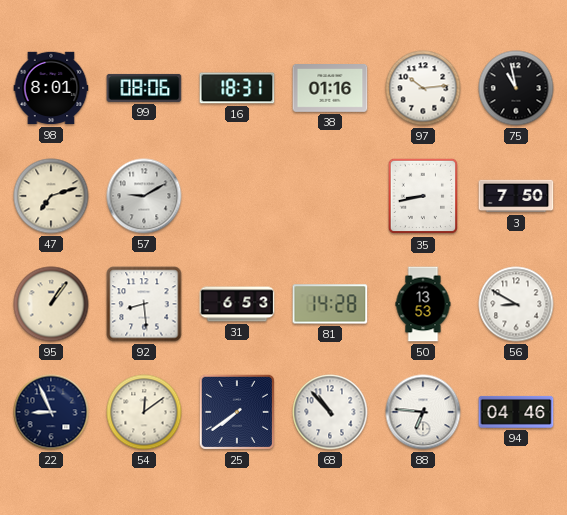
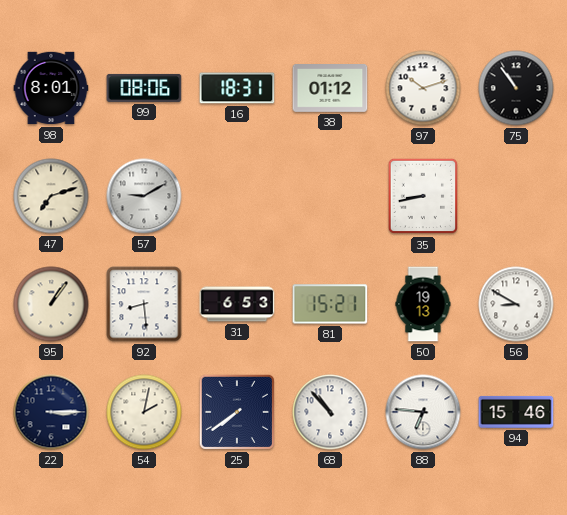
38: 01:16 -> 01:12 (330, 88)
97: 10:14 -> 10:12 (423, 88)
75: 10:58 -> 10:54 (516, 88)
3: 7:50 -> none (516, 196)
81: 14:28 -> 15:21 (330, 304)
50: 13:53 -> 19:13 (423, 304)
22: 8:56 -> 3:15 (51, 412)
54: 12:09 -> 2:02 (144, 412)
94: 04:46 -> 15:46 (516, 412)
